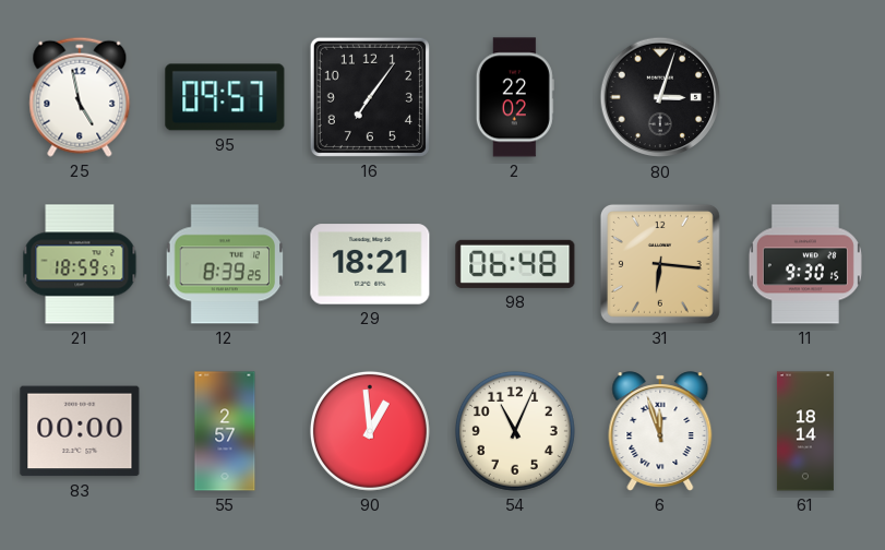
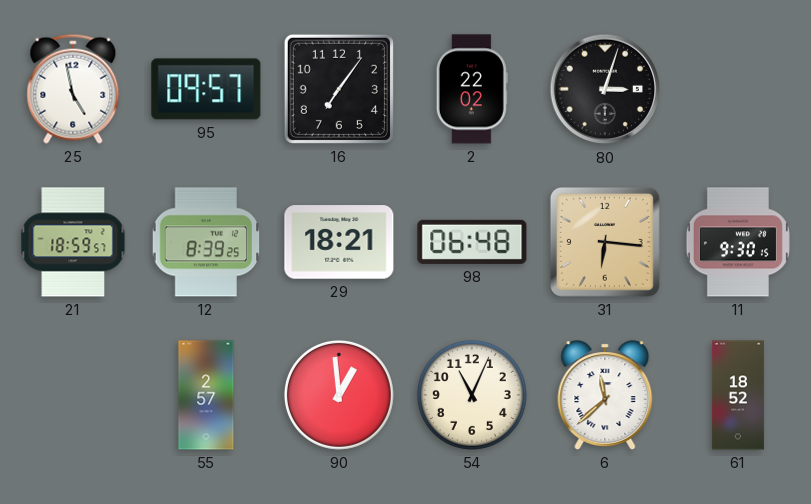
83: 00:00 -> none (80, 431)
6: 11:57 -> 11:38 (605, 395)
61: 18:14 -> 18:52 (738, 395)
